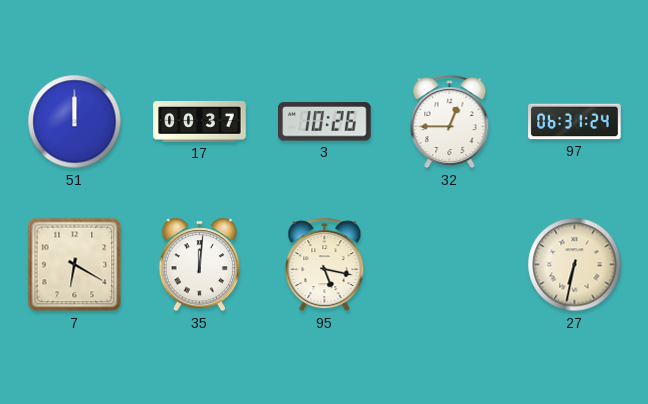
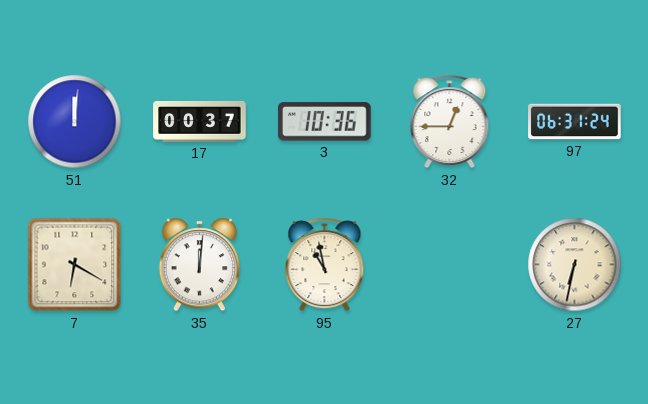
51: 12:00 -> 12:01 (75, 122)
3: 10:26 -> 10:36 (325, 122)
95: 5:17 -> 10:58 (325, 265)
